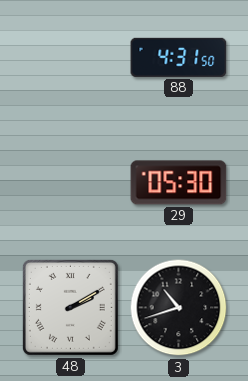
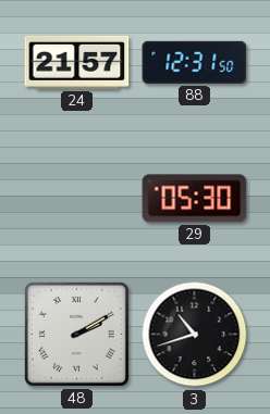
24: none -> 21:57 (77, 62)
88: 4:31 -> 12:31 (195, 62)
